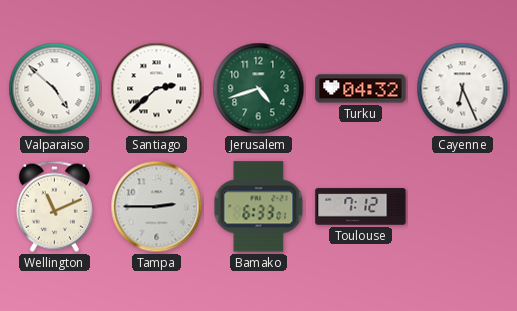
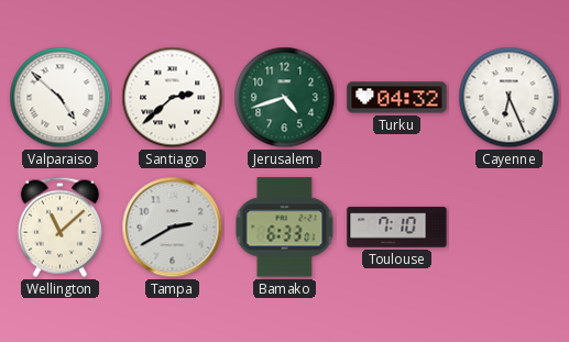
Wellington: 11:11 -> 11:08 (59, 227)
Tampa: 2:45 -> 2:40 (173, 228)
Toulouse: 7:12 -> 7:10 (397, 228)
